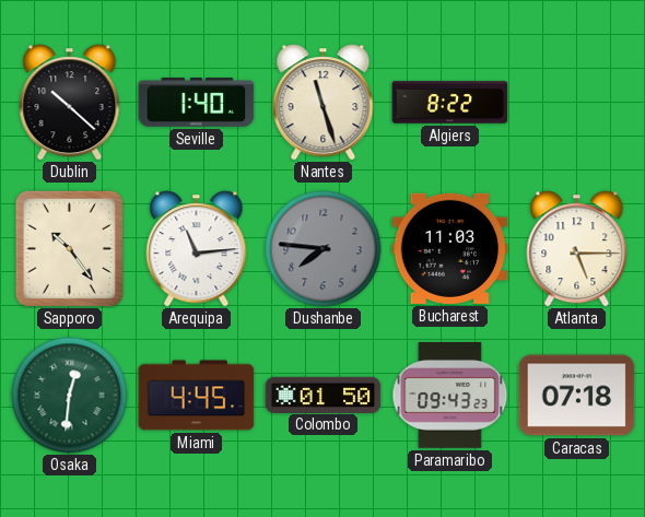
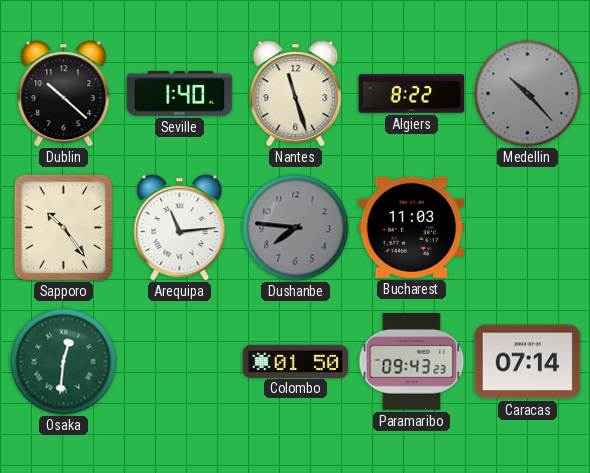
Medellin: none -> 10:23 (528, 94)
Atlanta: 5:15 -> none (577, 249)
Miami: 4:45 -> none (197, 396)
Caracas: 07:18 -> 07:14 (528, 362)
